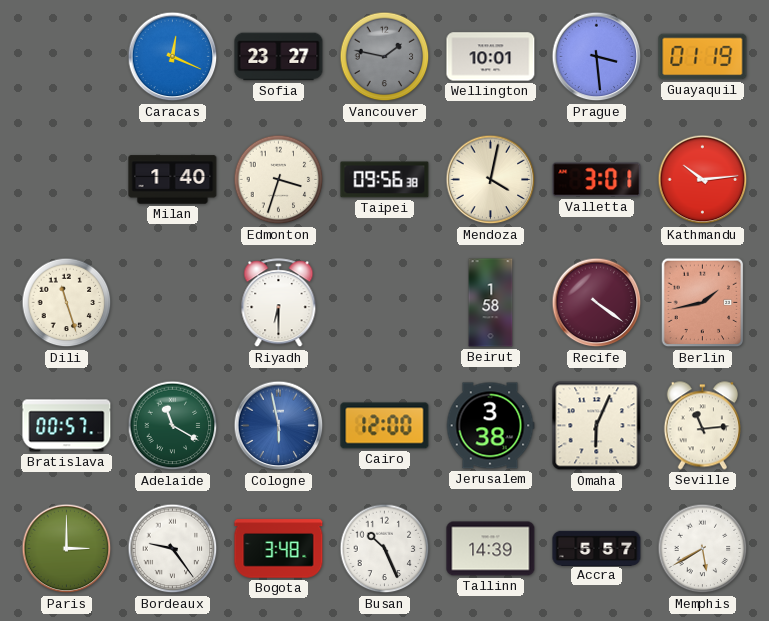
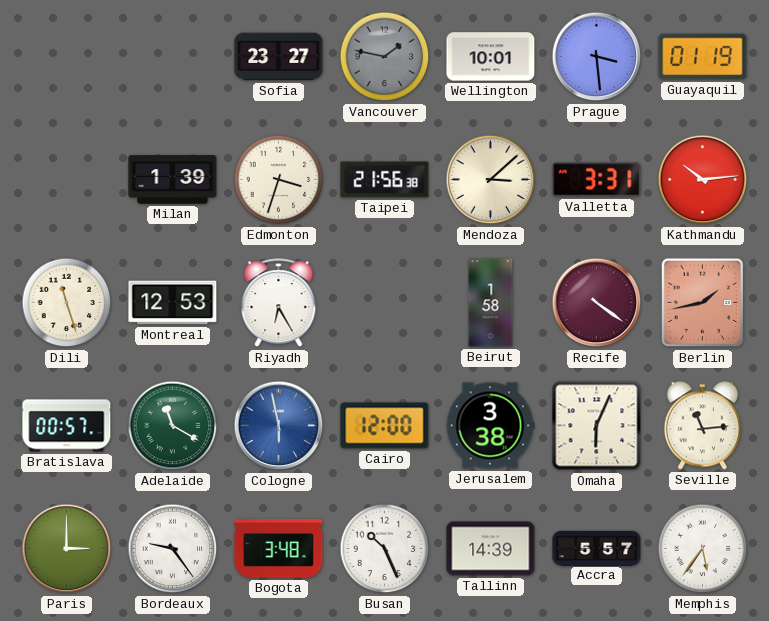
Caracas: 12:19 -> none (173, 57)
Milan: 1:40 -> 1:39 (173, 180)
Taipei: 09:56 -> 21:56 (385, 180)
Mendoza: 4:02 -> 3:08 (491, 180)
Valletta: 3:01 -> 3:31 (597, 180)
Montreal: none -> 12:53 (173, 303)
Riyadh: 6:30 -> 6:25 (279, 303)
Memphis: 5:40 -> 5:36 (703, 549)
